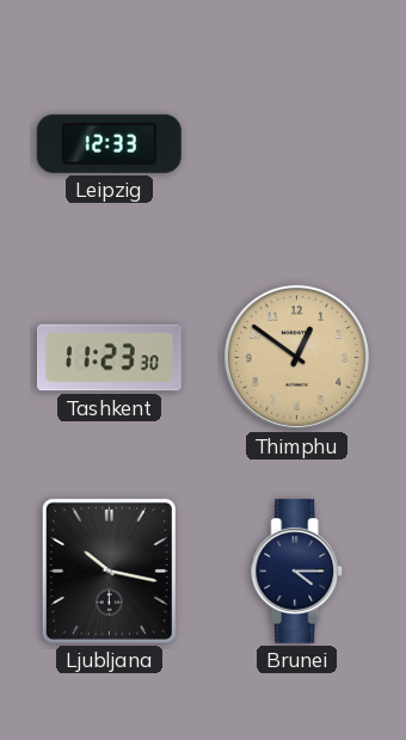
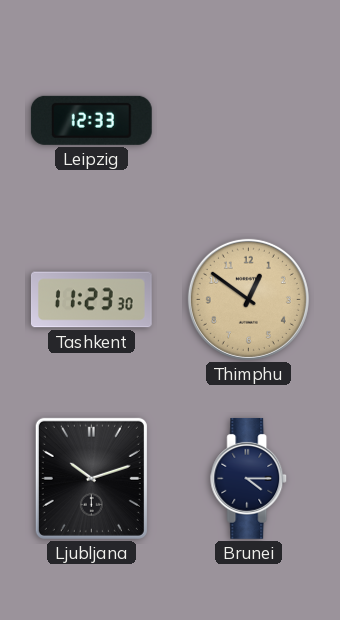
Ljubljana: 10:17 -> 10:12 (91, 478)
